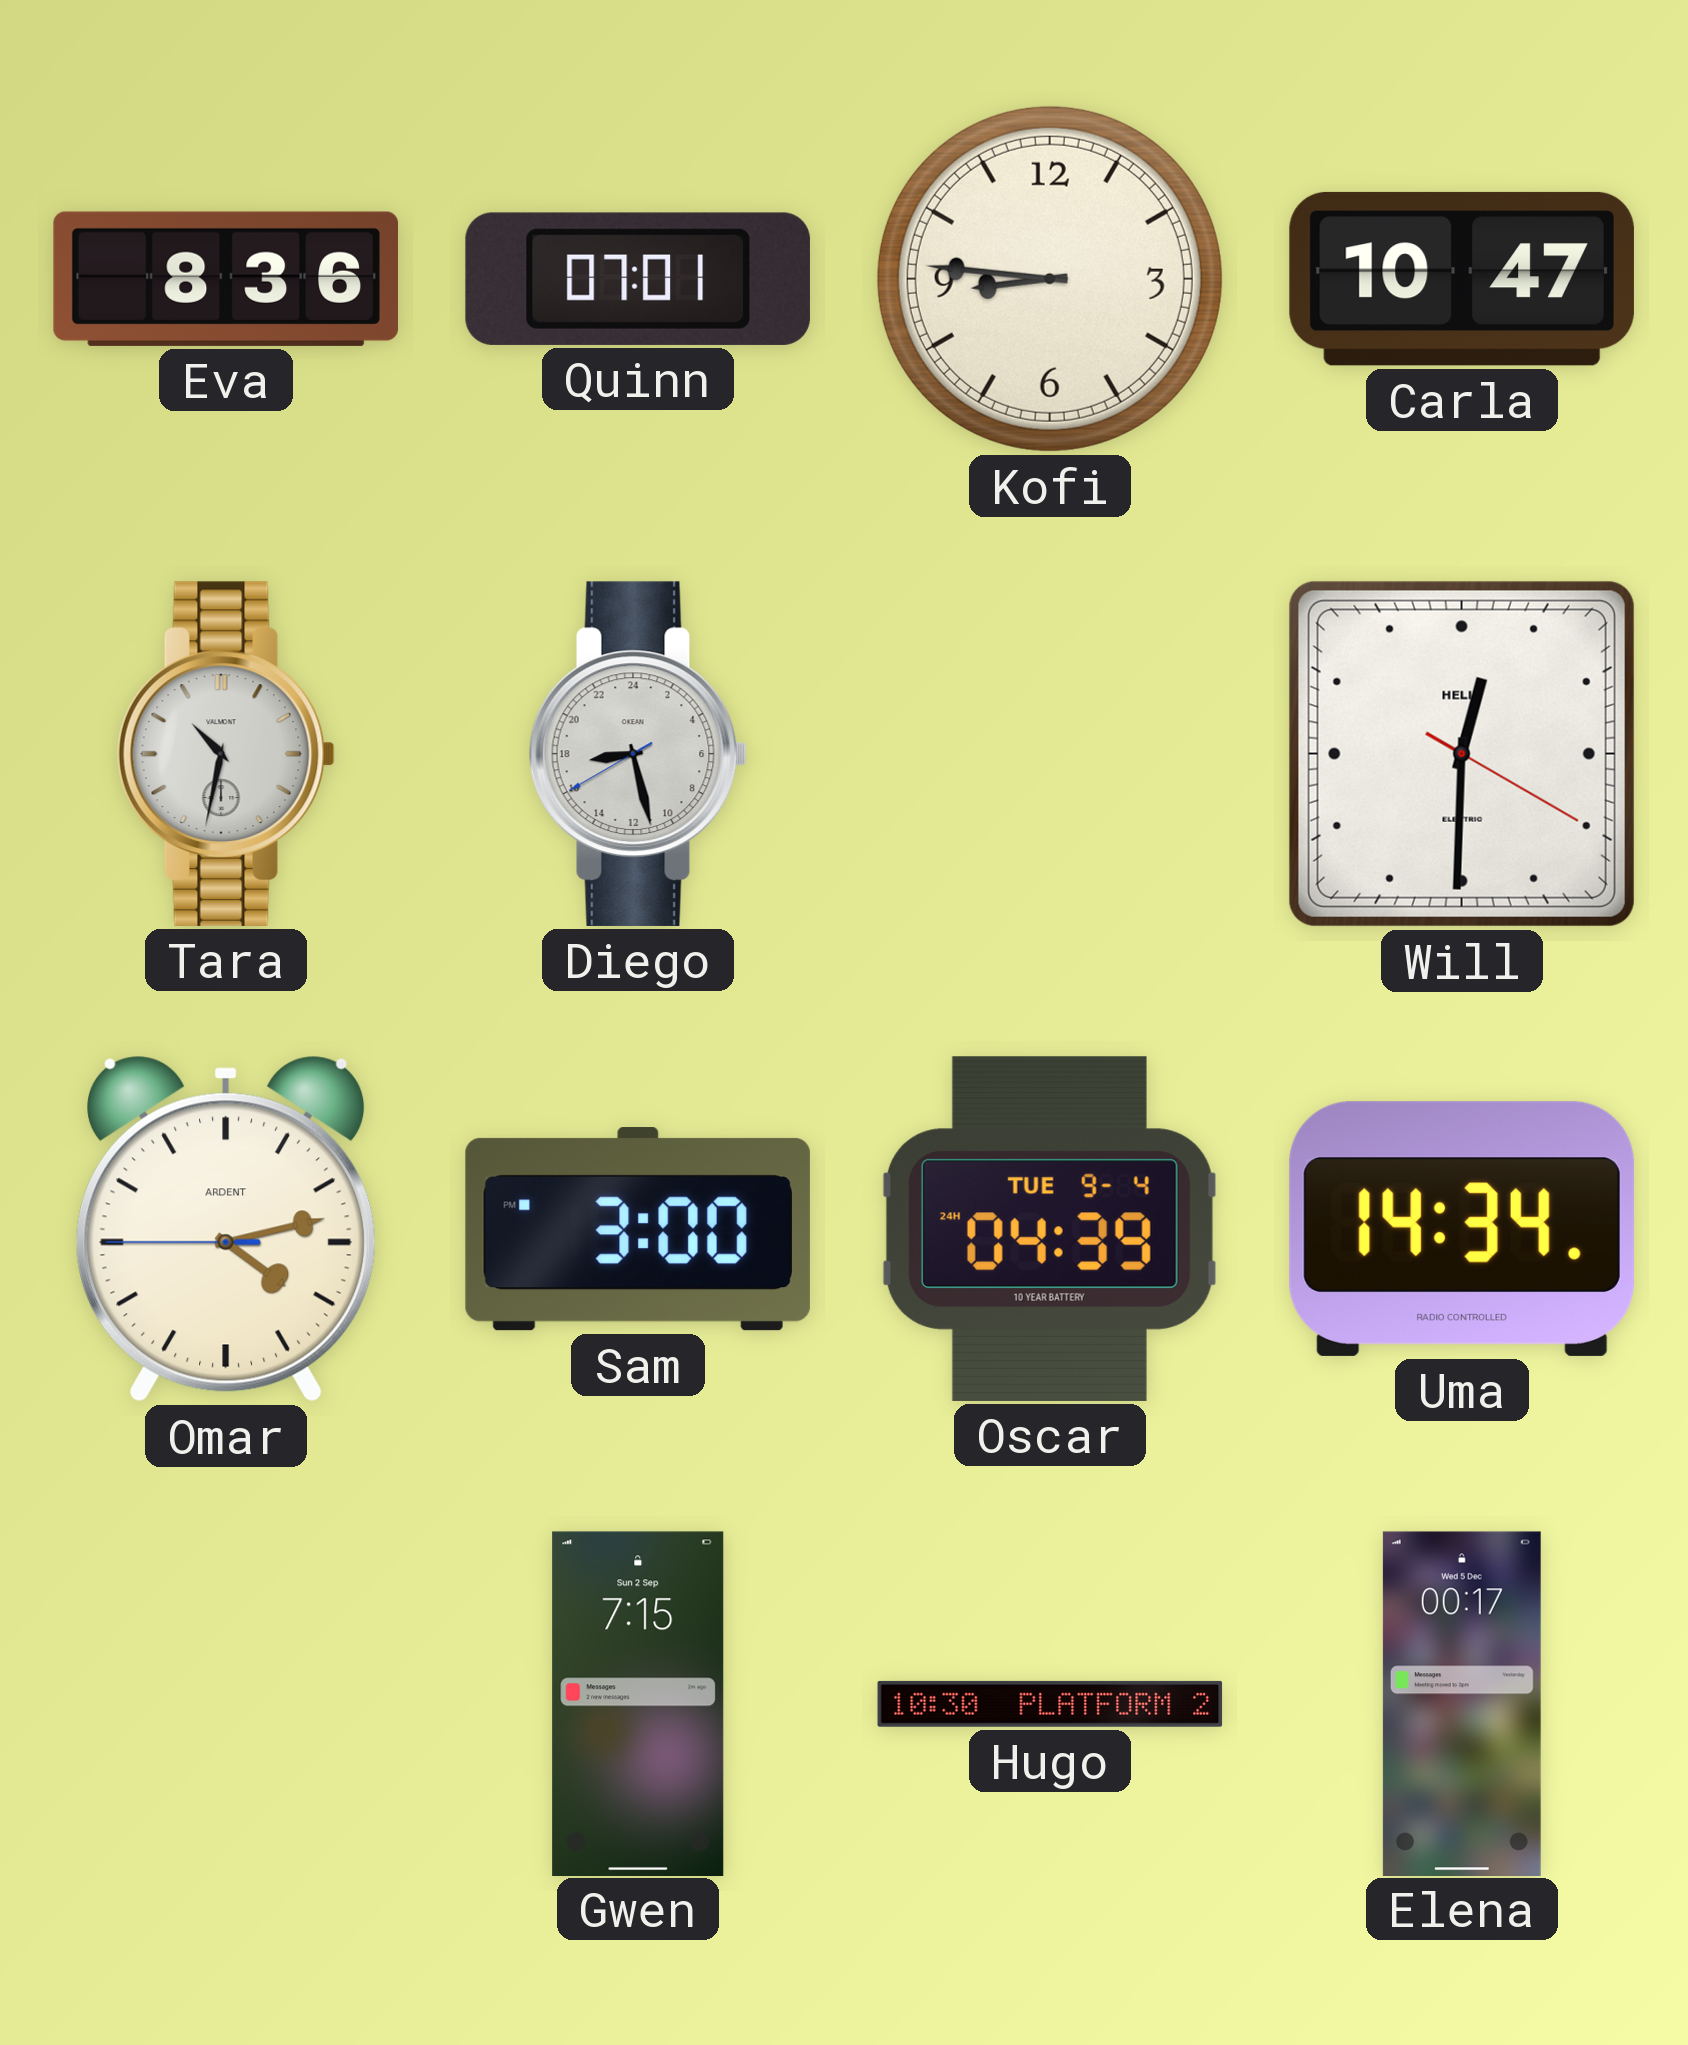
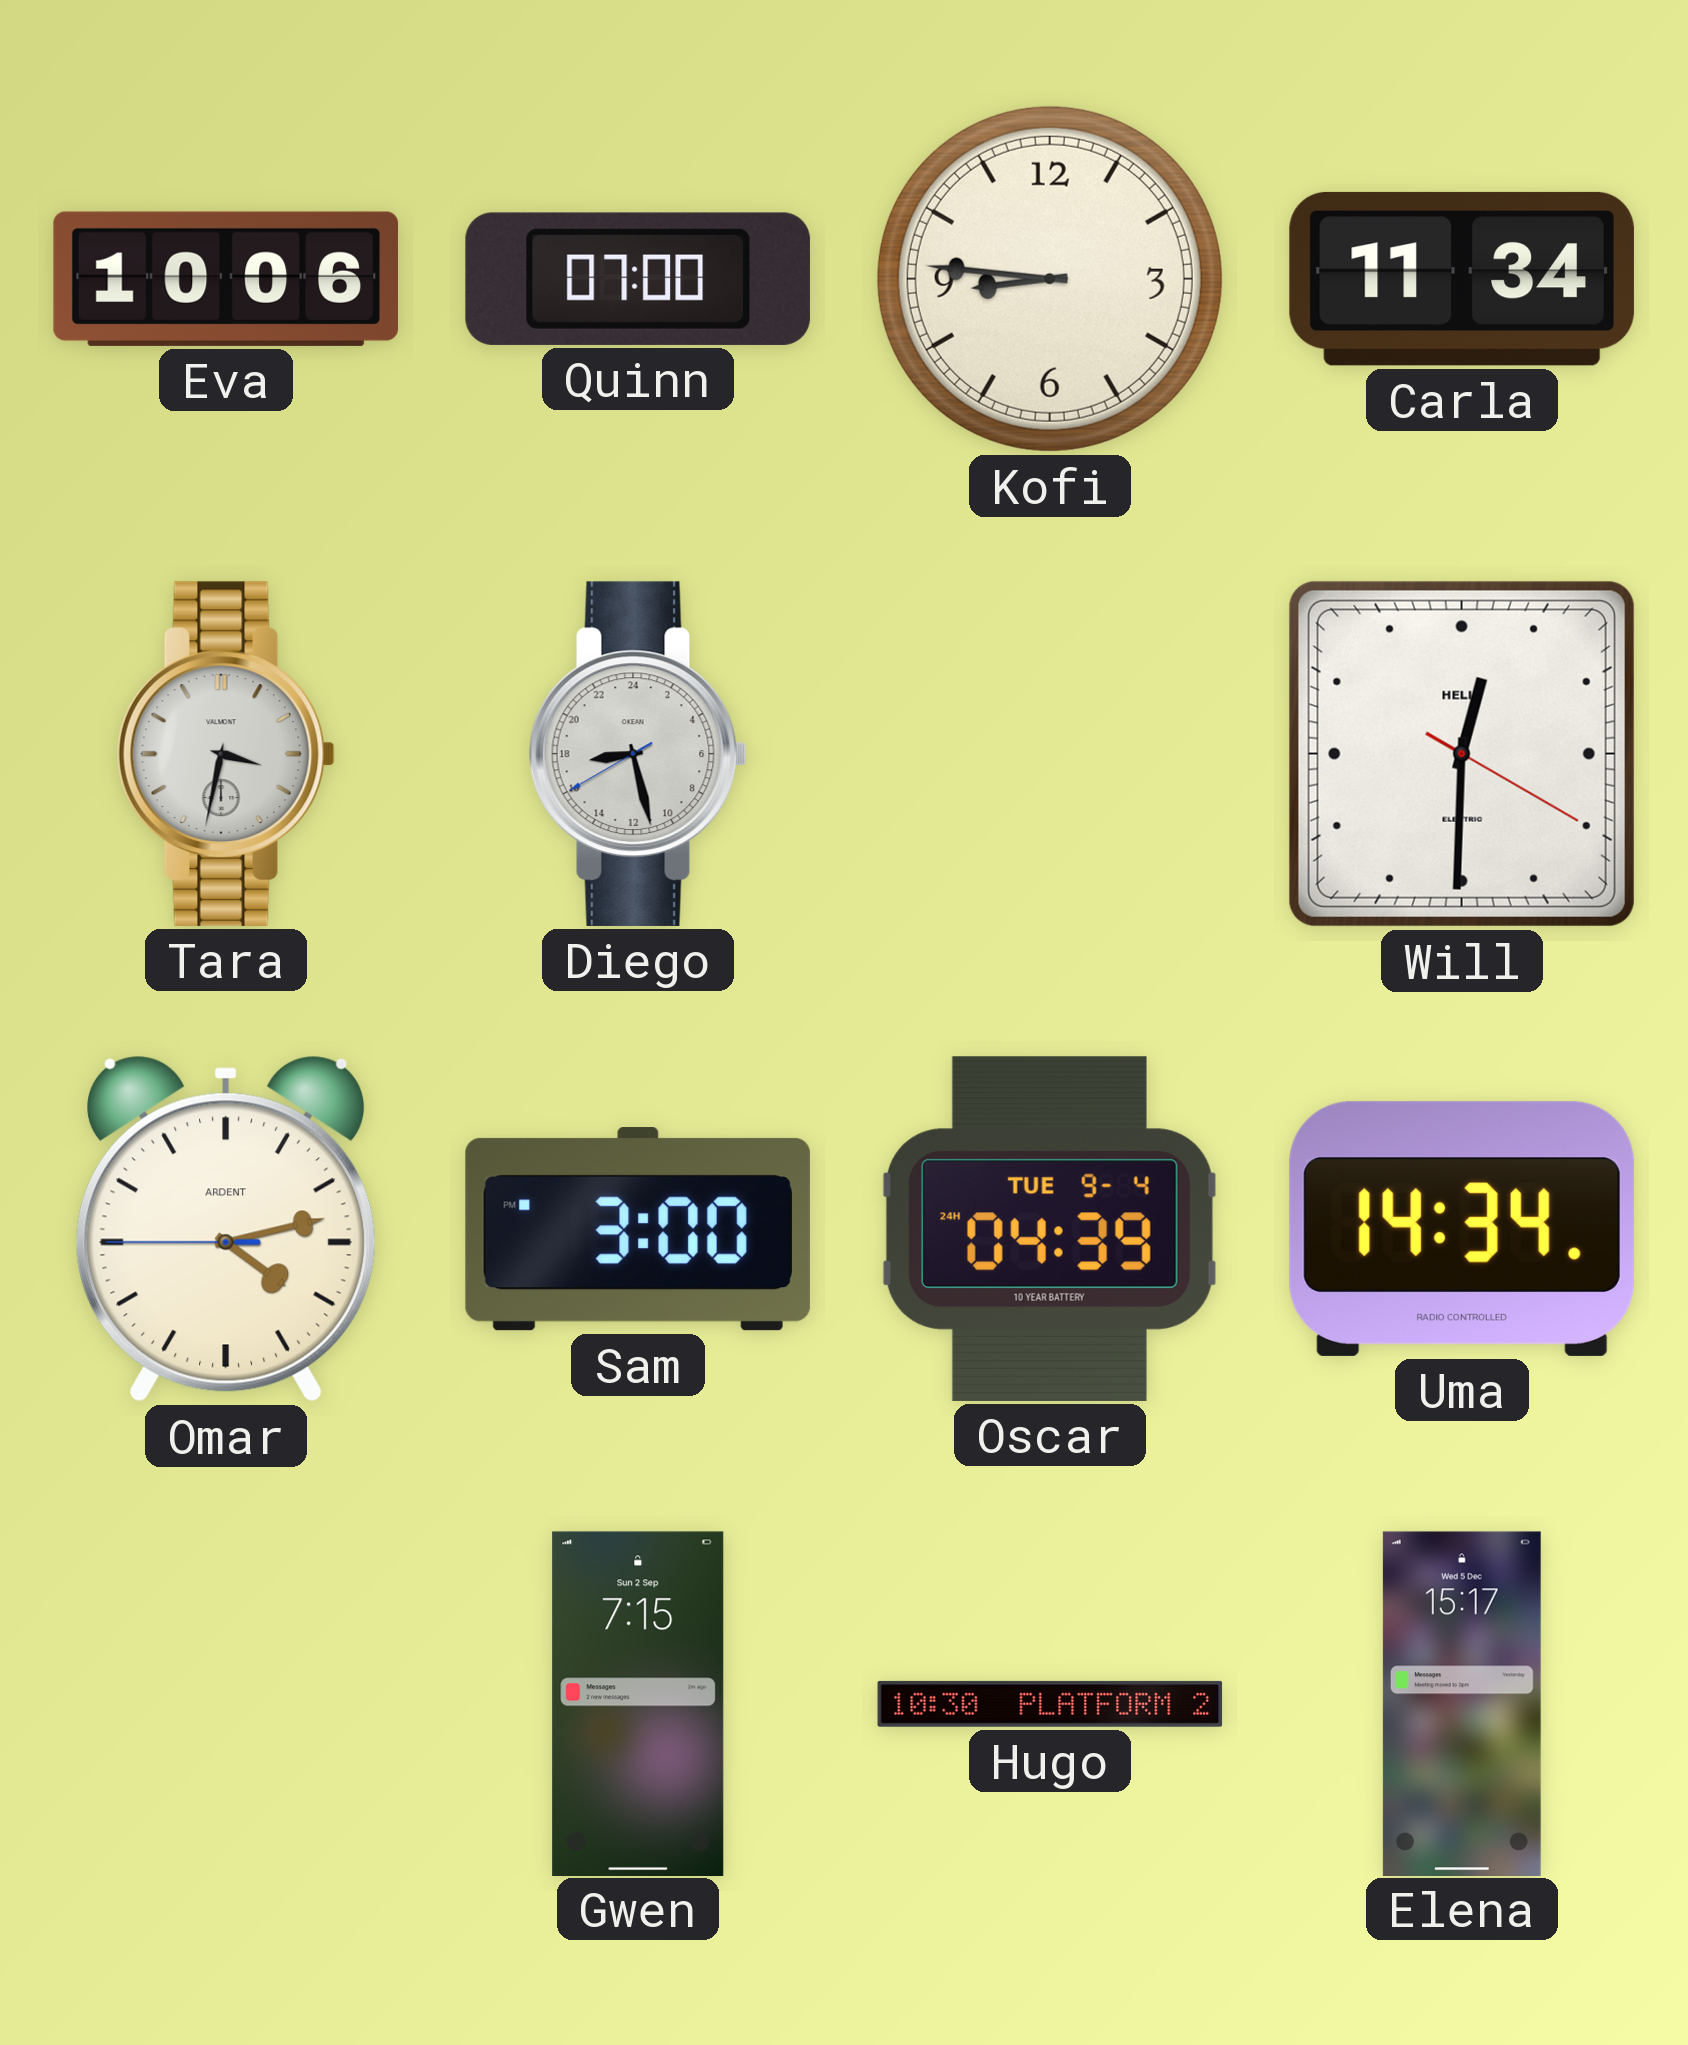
Eva: 8:36 -> 10:06 (226, 279)
Quinn: 07:01 -> 07:00 (638, 279)
Carla: 10:47 -> 11:34 (1462, 279)
Tara: 10:32 -> 3:32 (226, 754)
Elena: 00:17 -> 15:17 (1462, 1703)
